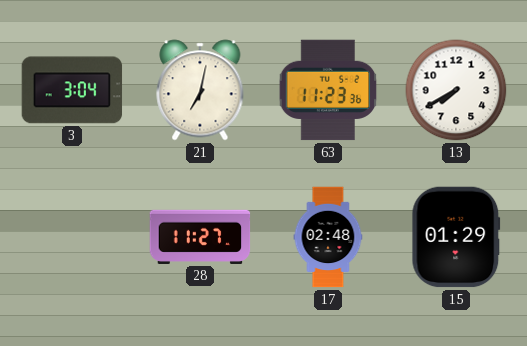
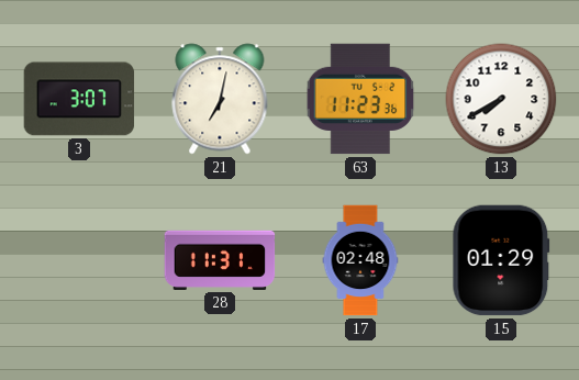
3: 3:04 -> 3:07 (79, 99)
28: 11:27 -> 11:31 (220, 260)
